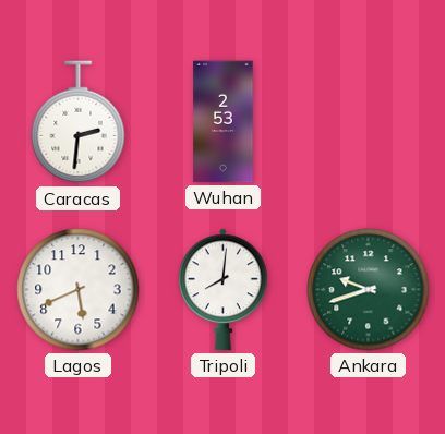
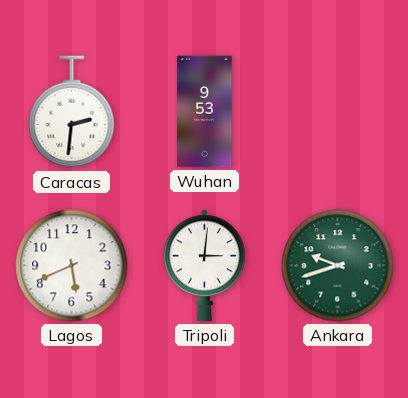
Wuhan: 2:53 -> 9:53 (205, 112)
Tripoli: 8:01 -> 3:01 (204, 266)
